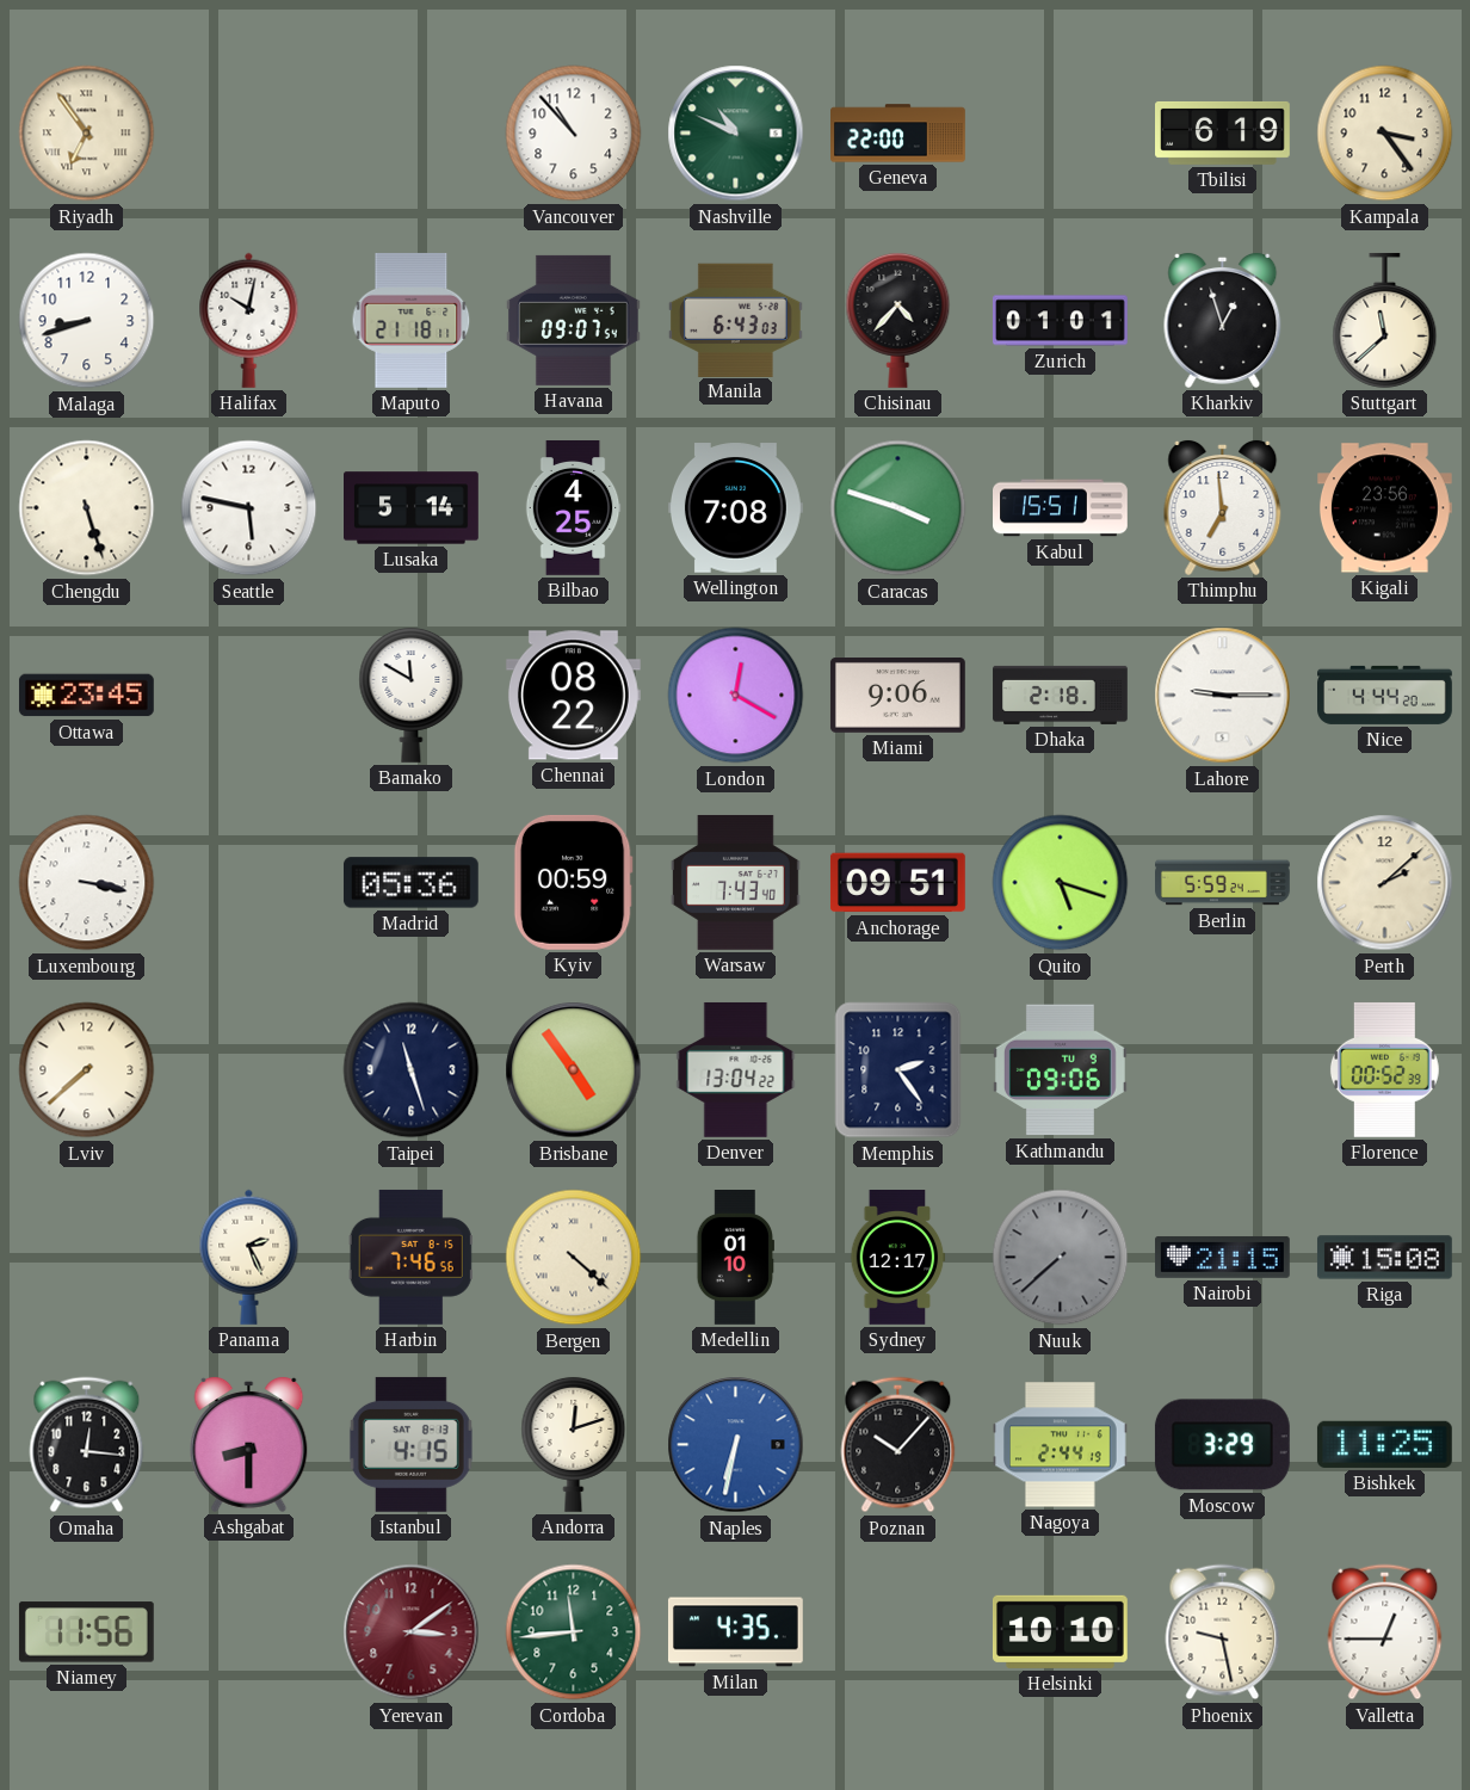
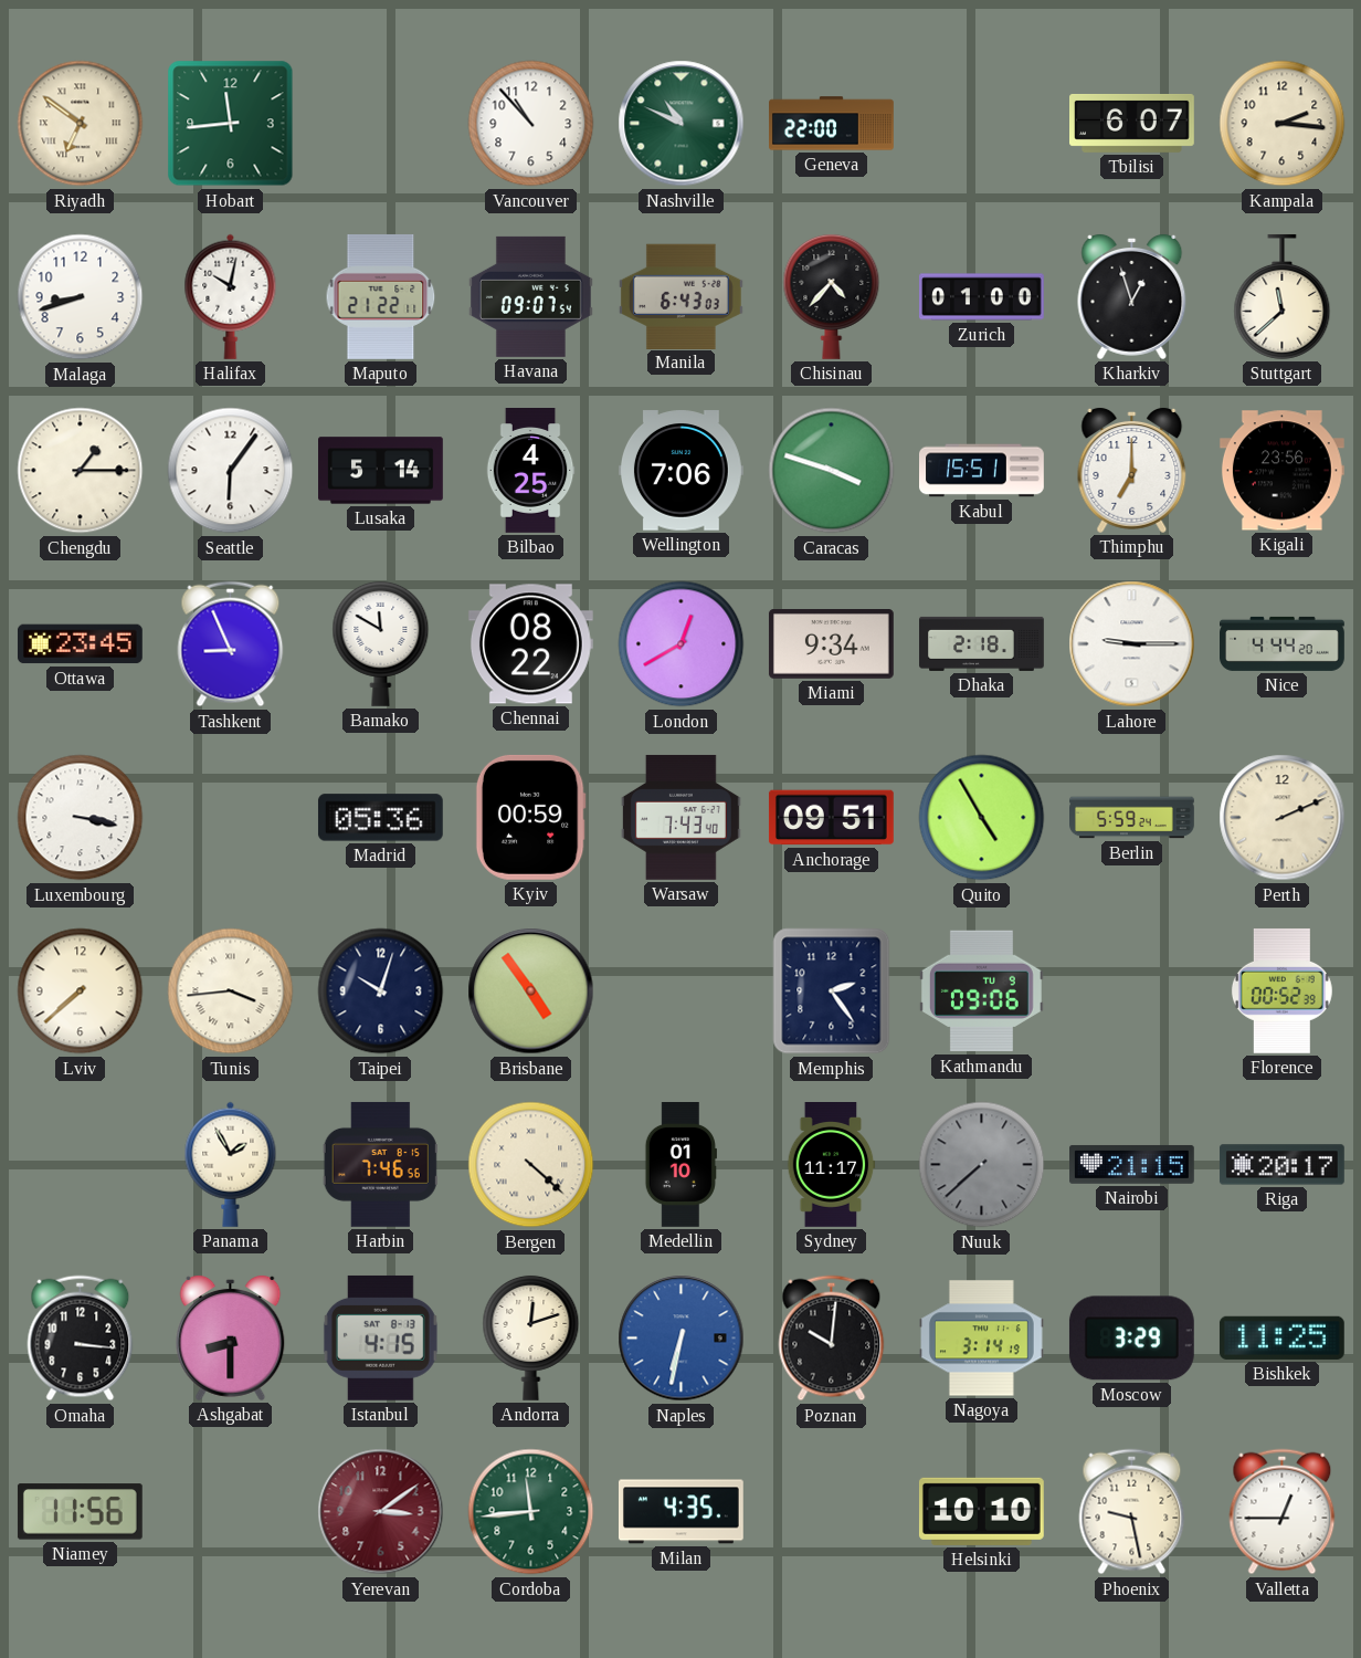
Riyadh: 6:54 -> 6:51 (81, 124)
Hobart: none -> 11:44 (231, 124)
Tbilisi: 6:19 -> 6:07 (1132, 123)
Kampala: 3:24 -> 2:16 (1283, 124)
Maputo: 21:18 -> 21:22 (381, 296)
Zurich: 01:01 -> 01:00 (982, 297)
Chengdu: 5:27 -> 1:15 (81, 471)
Seattle: 5:47 -> 6:06 (231, 471)
Wellington: 7:08 -> 7:06 (680, 471)
Thimphu: 6:59 -> 7:00 (1132, 471)
Tashkent: none -> 8:56 (231, 644)
London: 12:20 -> 12:40 (682, 644)
Miami: 9:06 -> 9:34 (831, 644)
Quito: 5:18 -> 4:55 (982, 818)
Perth: 2:08 -> 2:11 (1283, 818)
Tunis: none -> 3:44 (231, 991)
Taipei: 11:27 -> 10:03 (381, 991)
Denver: 13:04 -> none (736, 1069)
Panama: 2:26 -> 1:55 (231, 1164)
Sydney: 12:17 -> 11:17 (831, 1165)
Riga: 15:08 -> 20:17 (1281, 1165)
Omaha: 12:16 -> 3:16 (81, 1339)
Poznan: 10:07 -> 10:01 (832, 1339)
Nagoya: 2:44 -> 3:14 (982, 1339)
